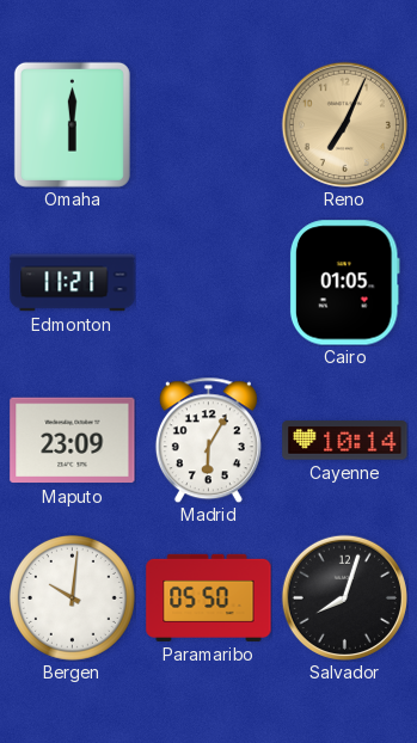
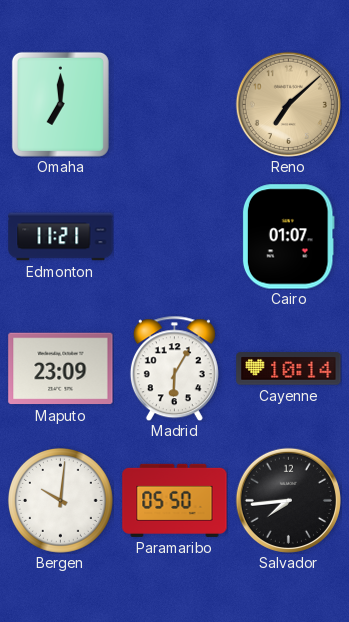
Omaha: 6:00 -> 7:00 (60, 104)
Reno: 7:04 -> 7:08 (288, 104)
Cairo: 01:05 -> 01:07 (288, 237)
Salvador: 8:03 -> 7:44 (288, 500)
